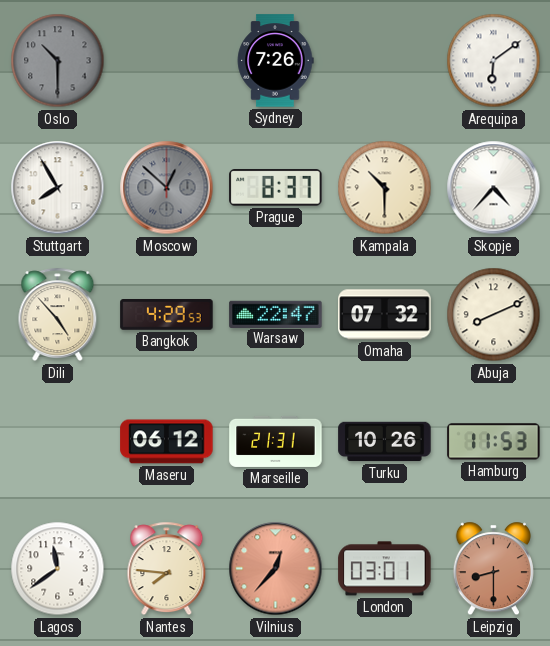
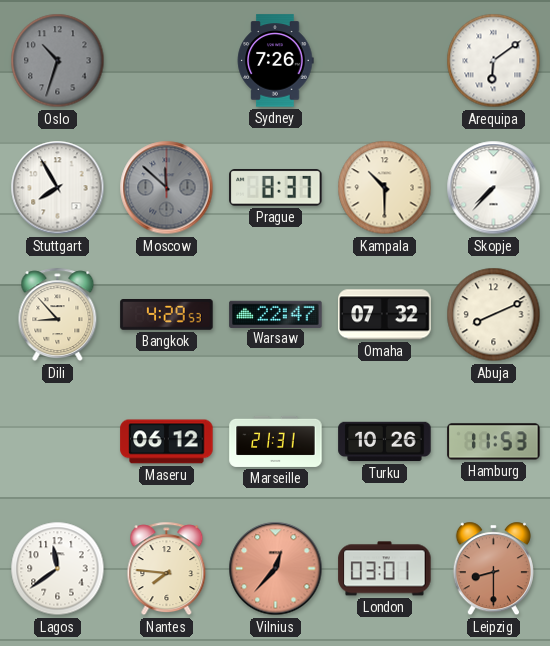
Oslo: 10:30 -> 10:33 (58, 61)
Moscow: 12:52 -> 11:52 (167, 188)
Skopje: 4:37 -> 7:37 (494, 188)
Dili: 4:53 -> 8:53 (58, 315)
